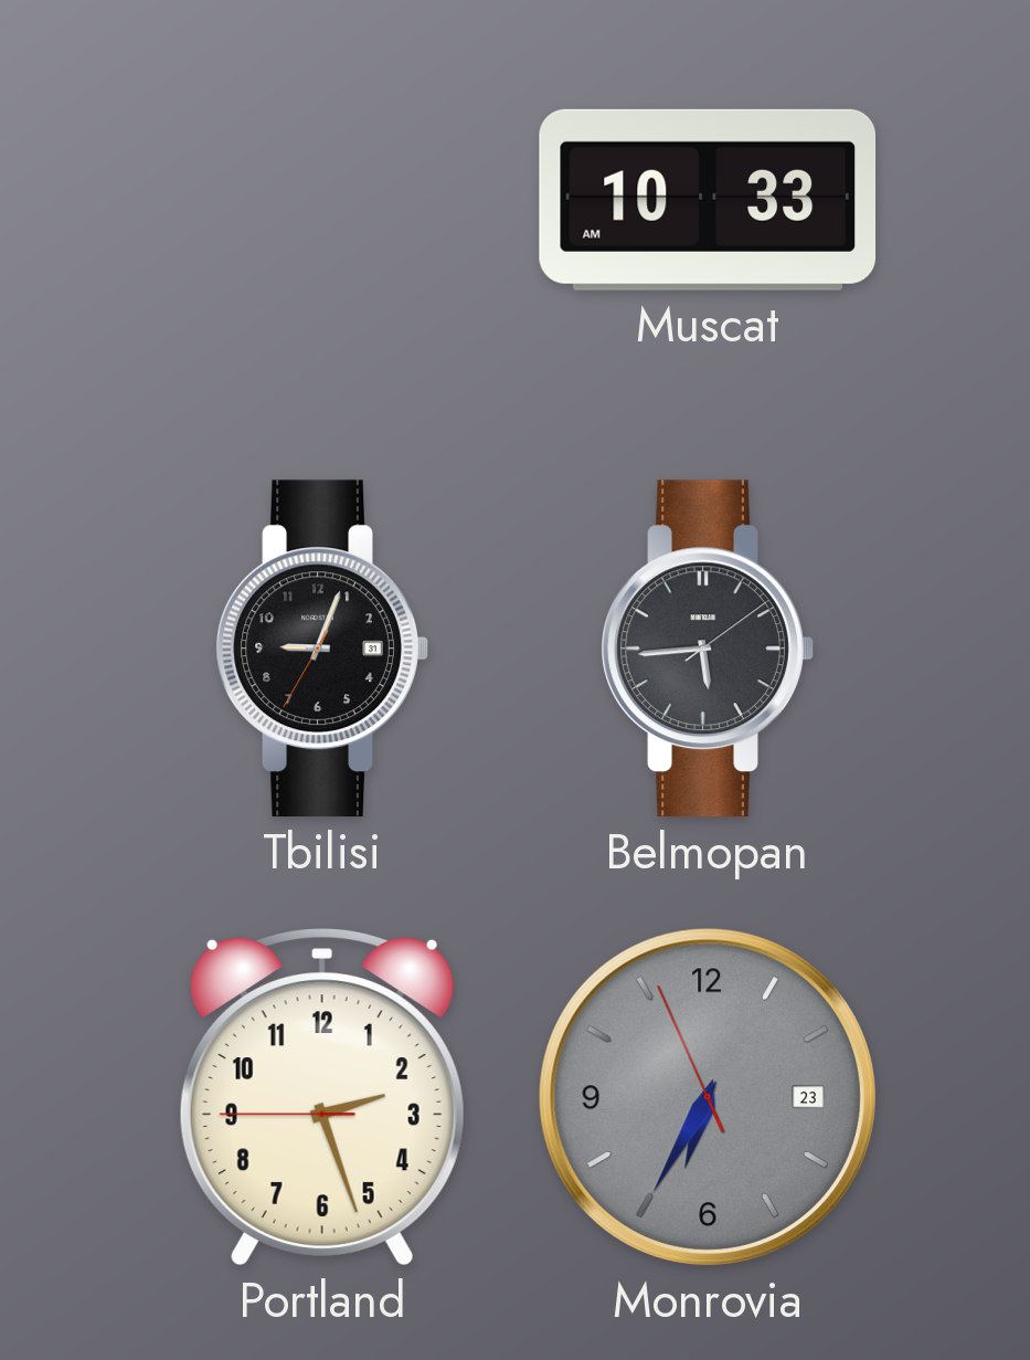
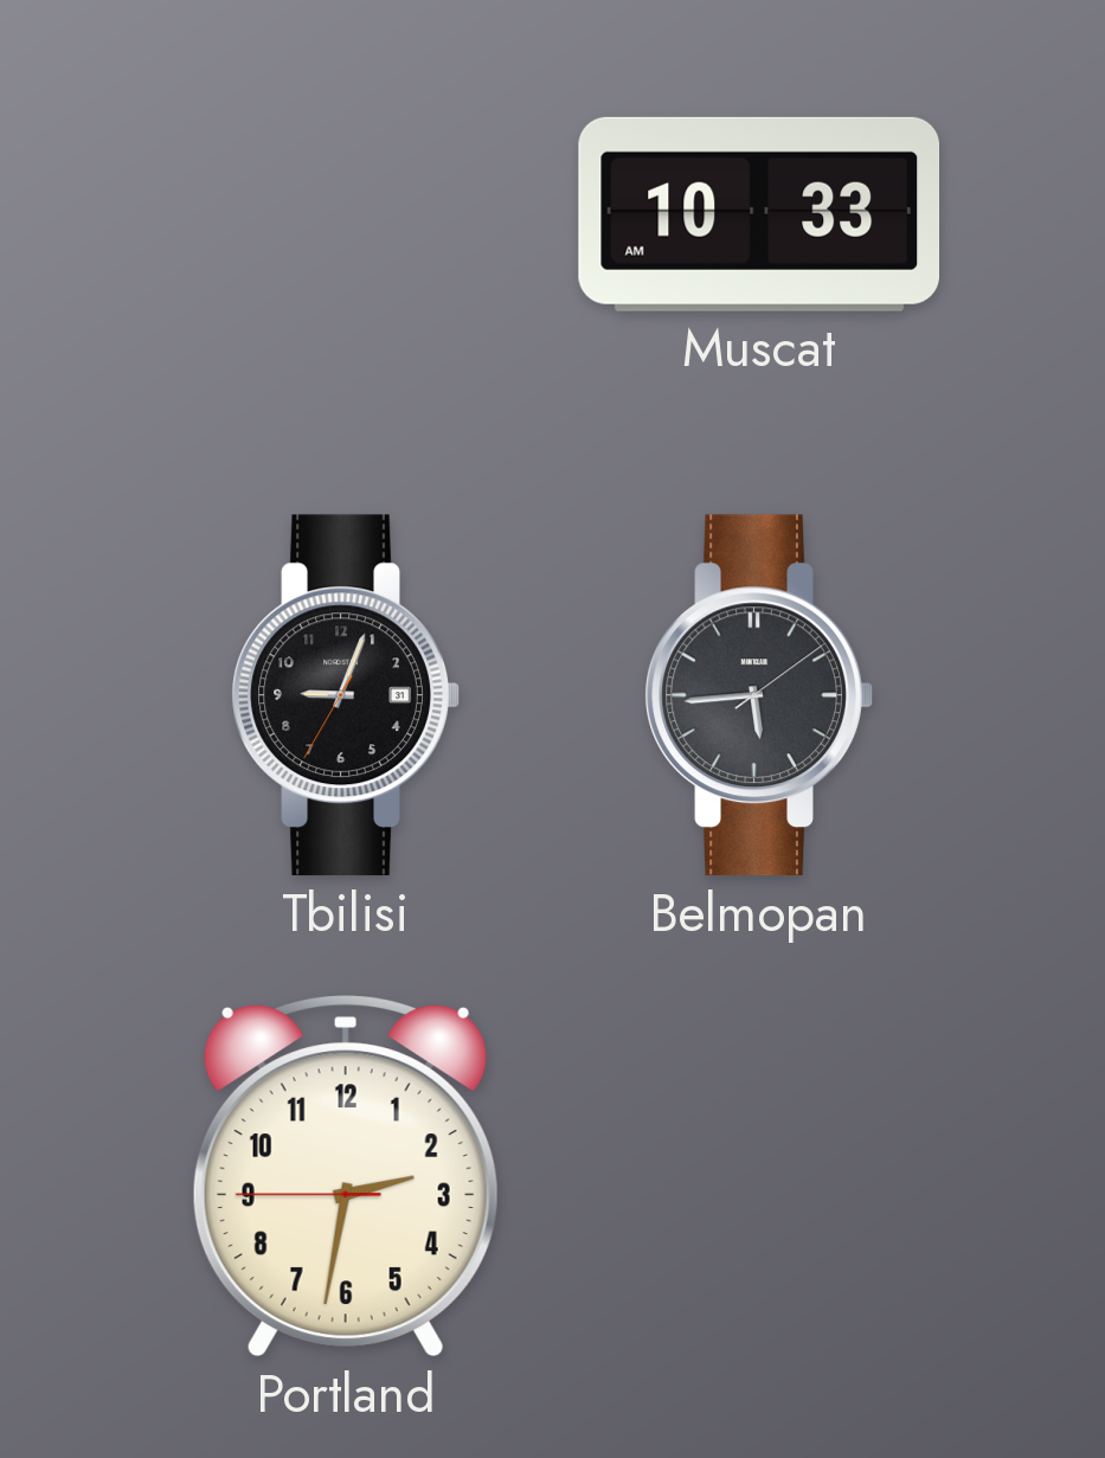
Portland: 2:26 -> 2:31 (346, 1176)
Monrovia: 6:34 -> none (708, 1097)
